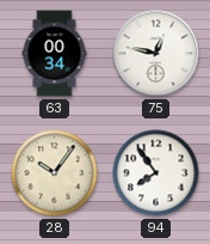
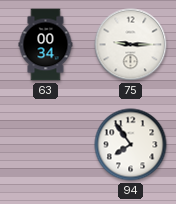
75: 12:47 -> 9:15 (131, 45)
28: 10:06 -> none (55, 173)
